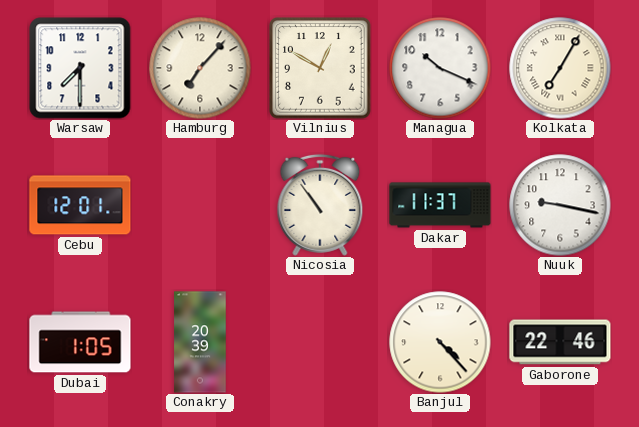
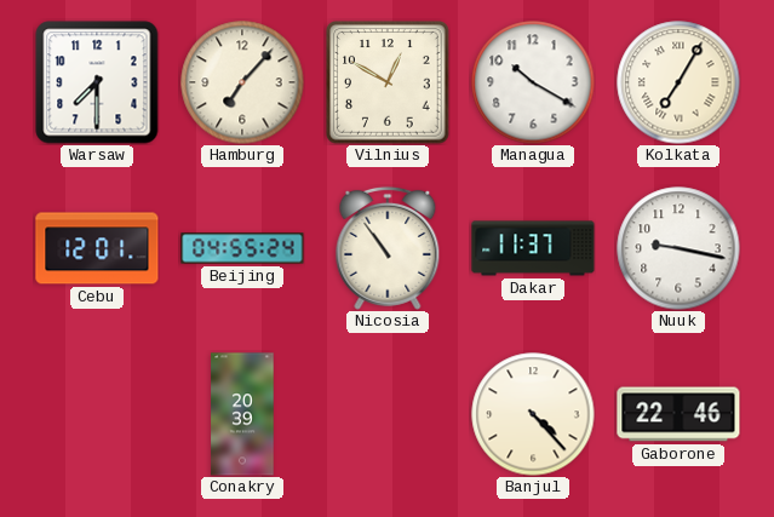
Managua: 10:19 -> 10:20 (533, 82)
Beijing: none -> 04:55 (242, 248)
Dubai: 1:05 -> none (80, 342)
